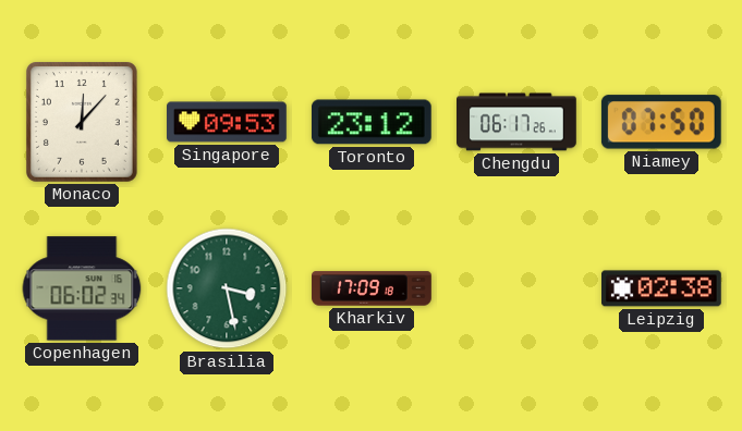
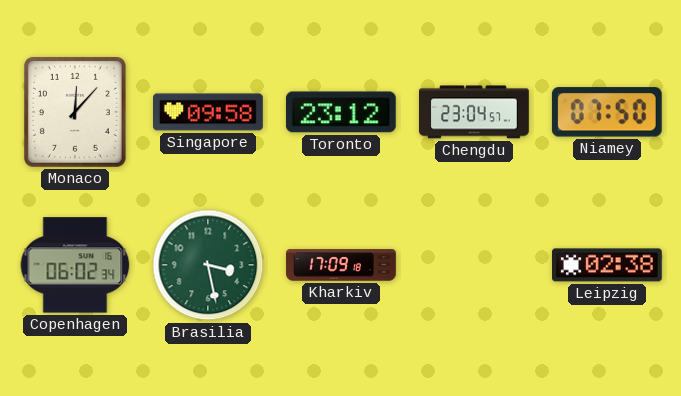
Singapore: 09:53 -> 09:58 (209, 112)
Chengdu: 06:17 -> 23:04 (475, 112)
